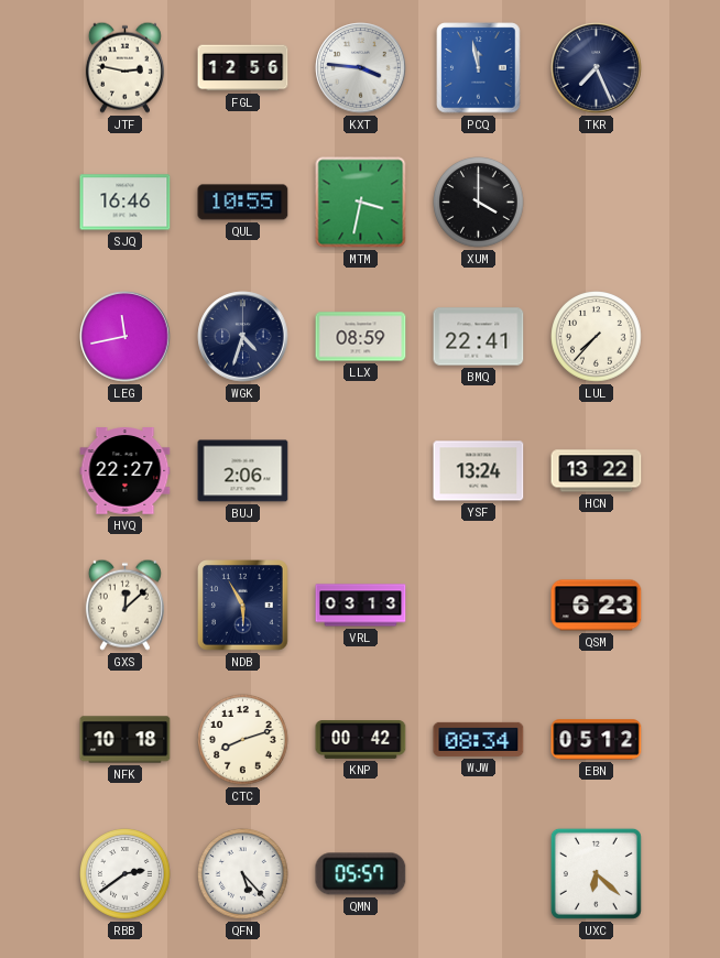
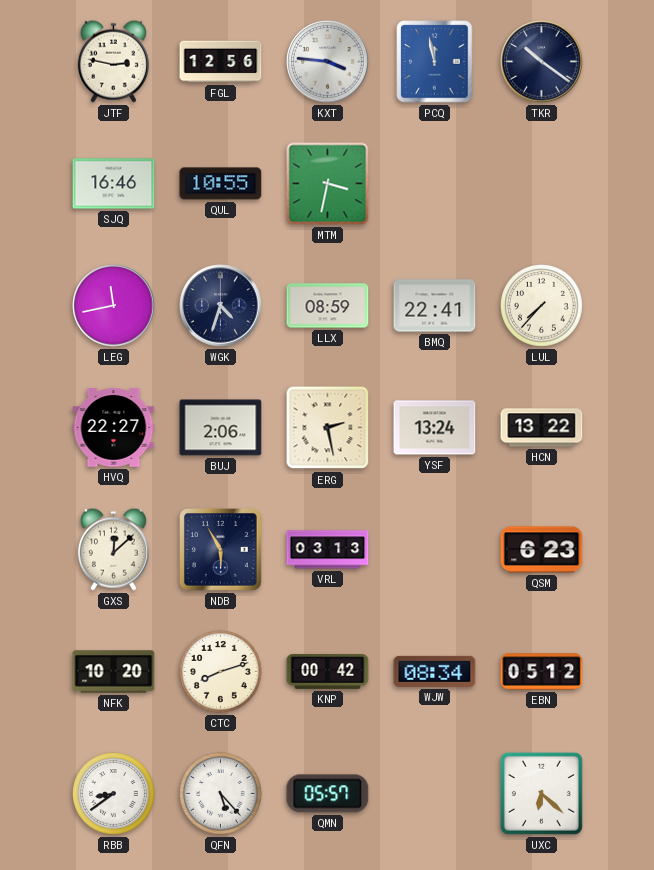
TKR: 7:26 -> 10:21 (542, 62)
XUM: 4:00 -> none (479, 203)
ERG: none -> 2:28 (328, 428)
NFK: 10:18 -> 10:20 (114, 672)
RBB: 2:39 -> 8:39 (114, 794)
